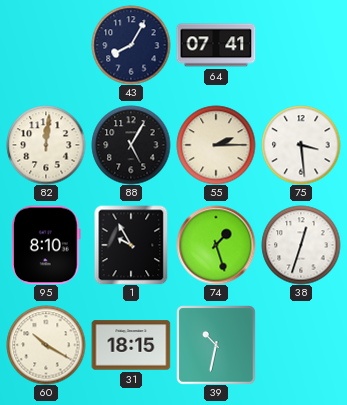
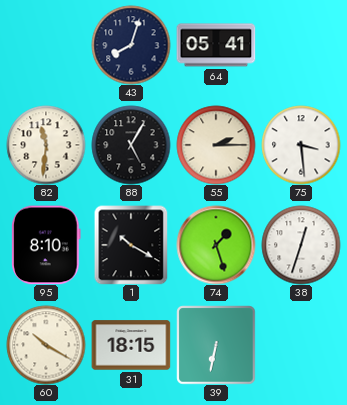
43: 8:05 -> 8:03 (131, 45)
64: 07:41 -> 05:41 (216, 45)
82: 12:01 -> 11:31 (46, 145)
1: 9:55 -> 10:20 (131, 245)
39: 10:32 -> 6:32 (216, 345)
